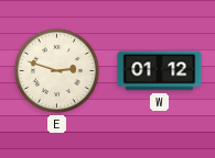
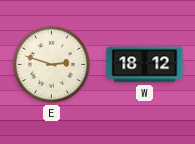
W: 01:12 -> 18:12 (145, 65)
